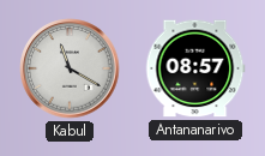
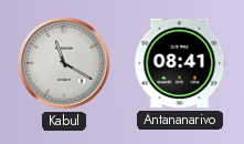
Antananarivo: 08:57 -> 08:41 (180, 63)
